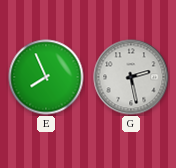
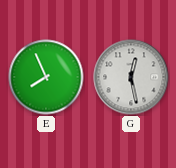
G: 2:28 -> 12:28 (131, 77)
